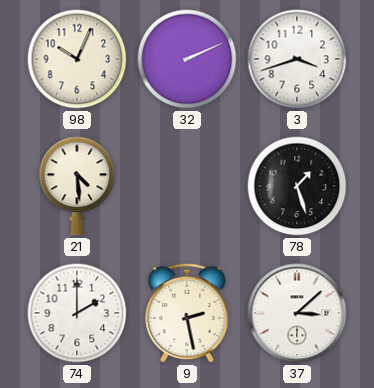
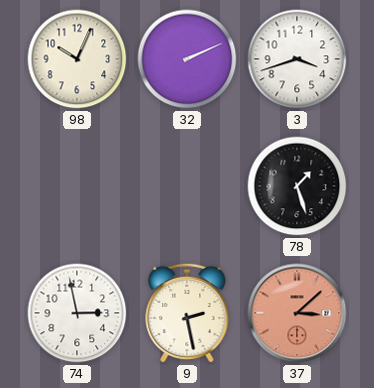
21: 4:29 -> none (77, 186)
74: 2:00 -> 2:58 (77, 313)
37 dial: white -> salmon (297, 313)
